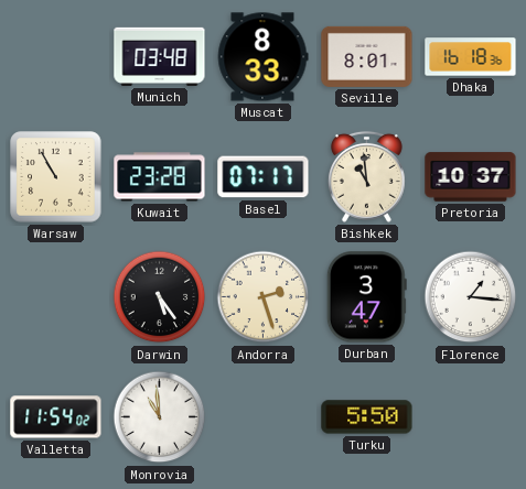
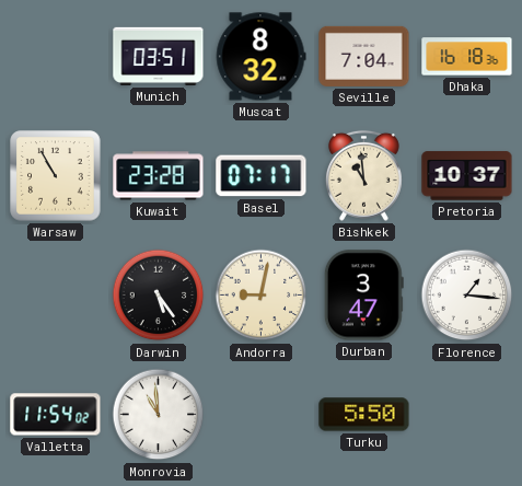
Munich: 03:48 -> 03:51 (159, 56)
Muscat: 8:33 -> 8:32 (260, 57)
Seville: 8:01 -> 7:04 (364, 56)
Andorra: 2:27 -> 9:02 (262, 296)
